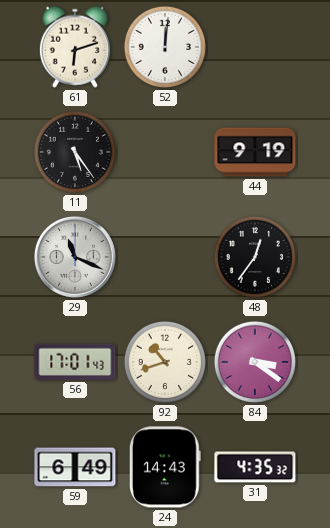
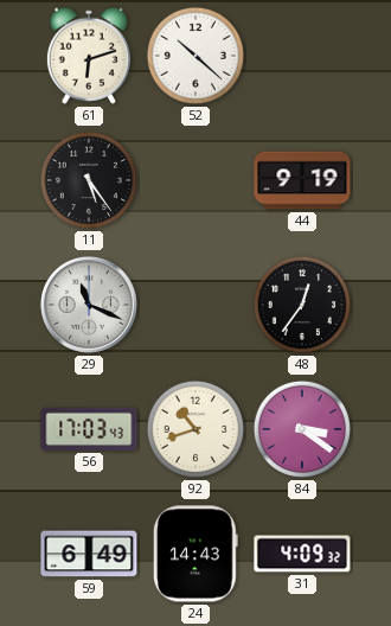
52: 12:01 -> 10:22 (195, 56)
56: 17:01 -> 17:03 (89, 429)
31: 4:35 -> 4:09 (302, 554)
